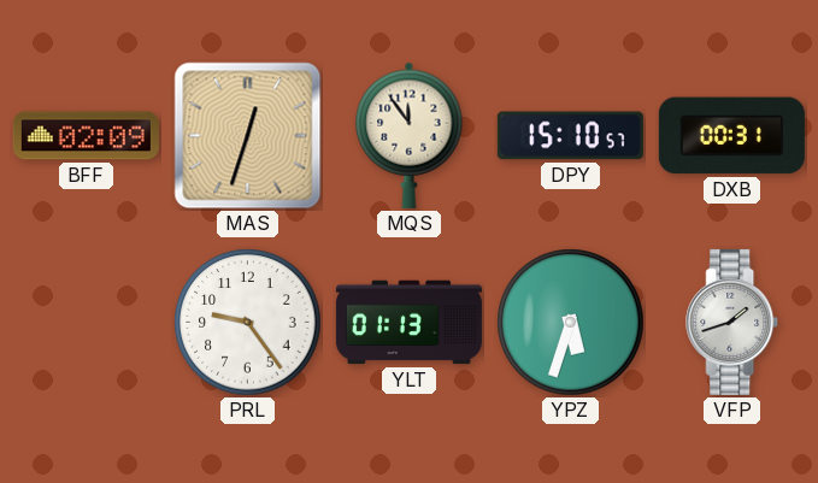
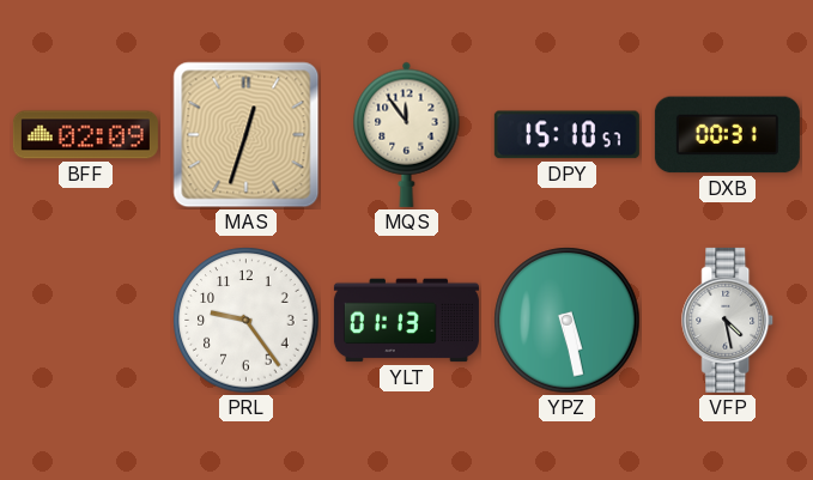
YPZ: 5:33 -> 5:28 (568, 321)
VFP: 1:42 -> 4:28 (728, 320)
